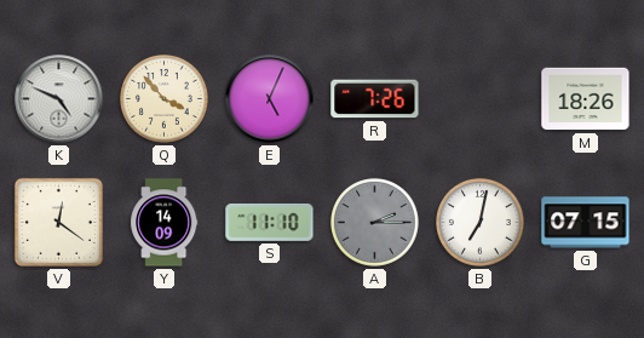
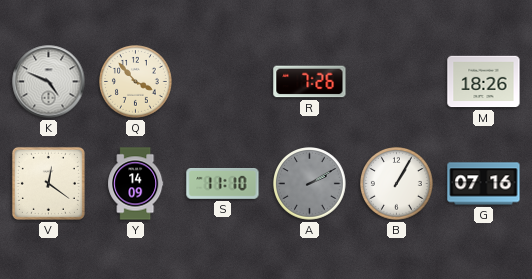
E: 5:04 -> none (270, 99)
A: 2:15 -> 2:10 (310, 184)
B: 7:02 -> 1:05 (397, 184)
G: 07:15 -> 07:16 (484, 184)
